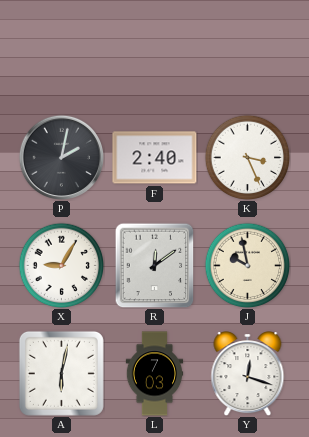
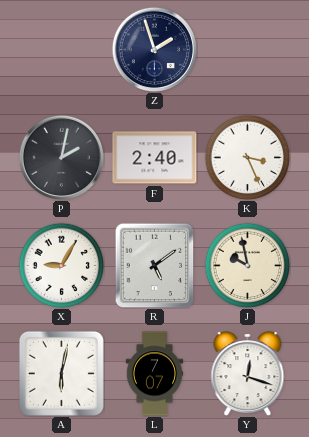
Z: none -> 1:57 (154, 49)
R: 12:09 -> 5:09 (155, 265)
L: 7:03 -> 7:07 (155, 374)
